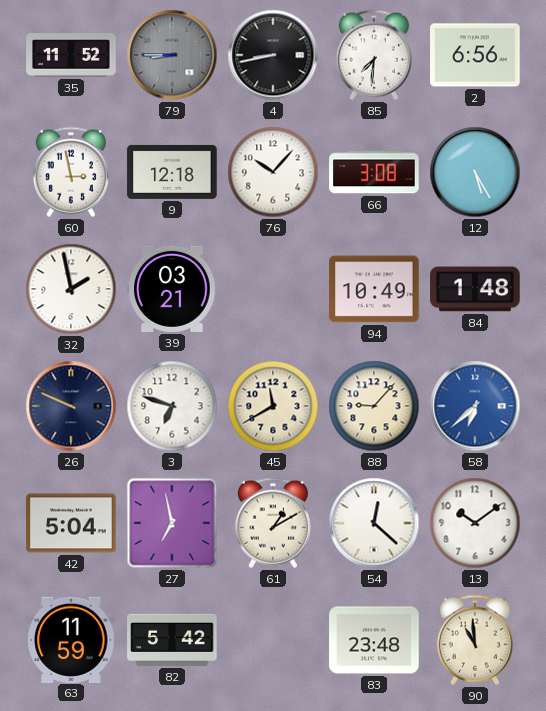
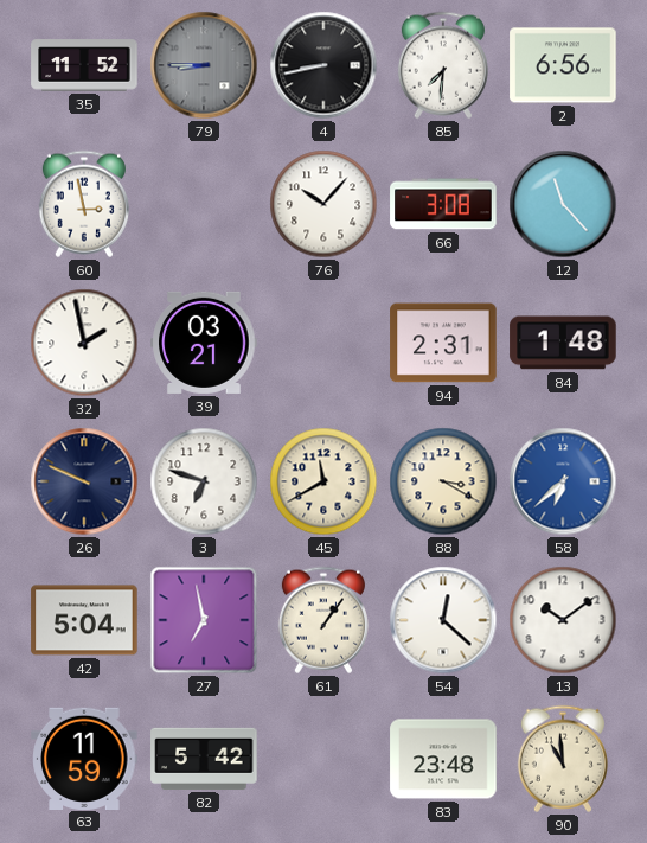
9: 12:18 -> none (172, 172)
12: 5:25 -> 11:23 (563, 204)
94: 10:49 -> 2:31 (443, 343)
88: 9:07 -> 3:20 (443, 481)
61: 1:10 -> 1:06 (323, 620)
